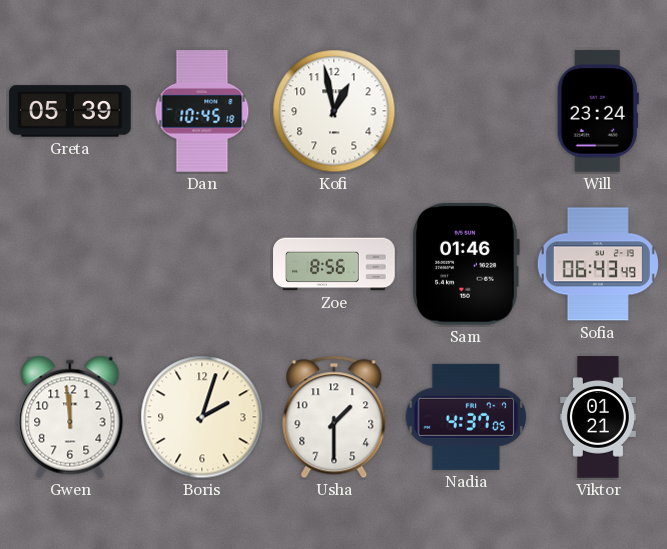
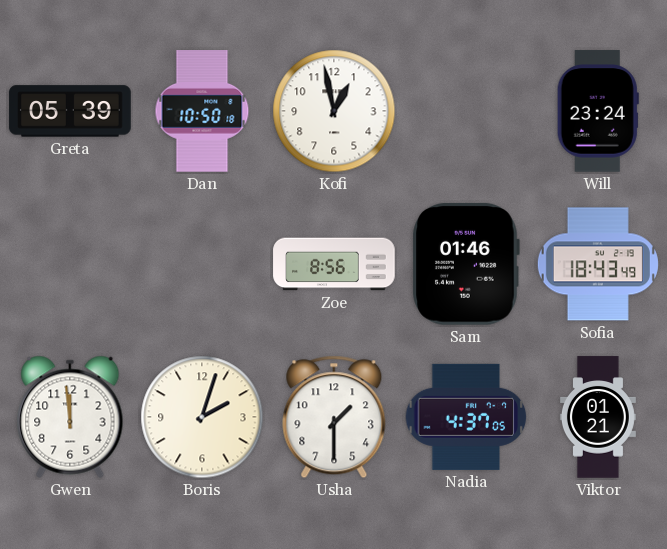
Dan: 10:45 -> 10:50 (202, 111)
Sofia: 06:43 -> 18:43 (598, 264)
